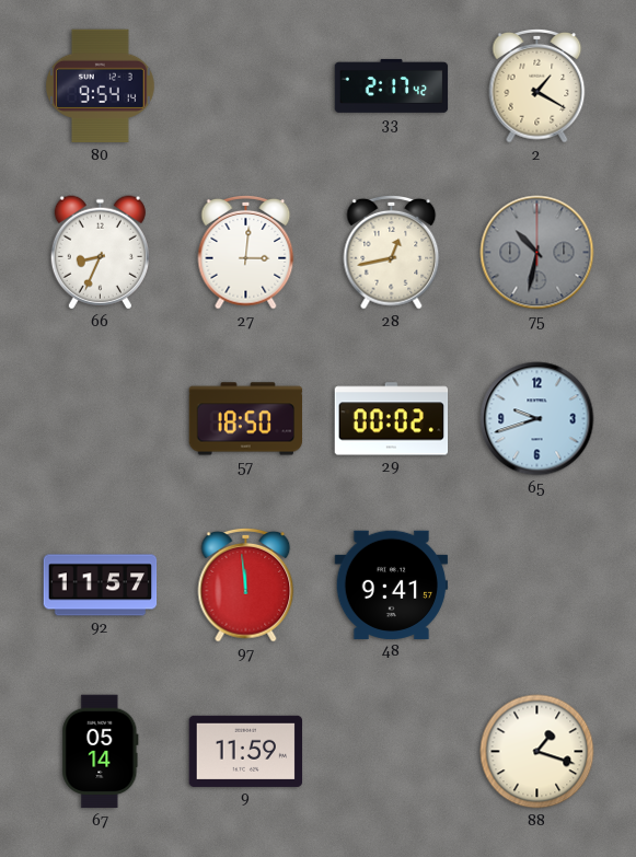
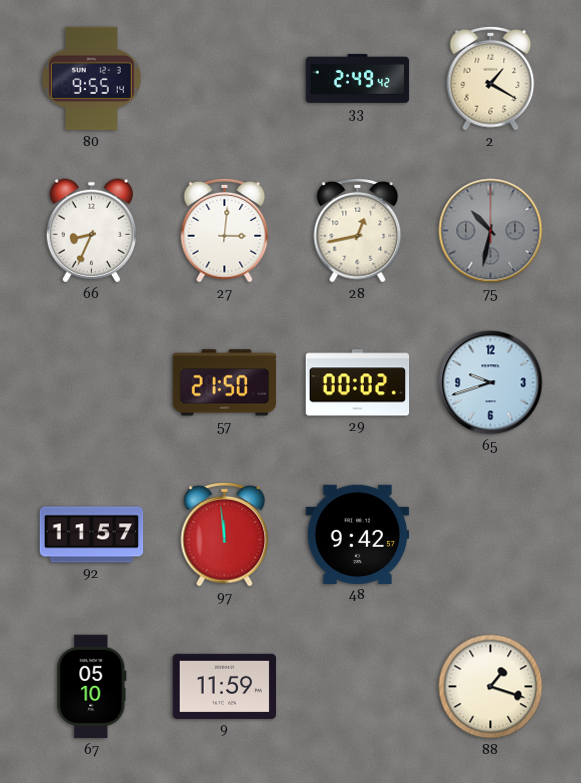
80: 9:54 -> 9:55 (91, 79)
33: 2:17 -> 2:49 (358, 78)
57: 18:50 -> 21:50 (225, 383)
48: 9:41 -> 9:42 (358, 534)
67: 05:14 -> 05:10 (92, 687)
